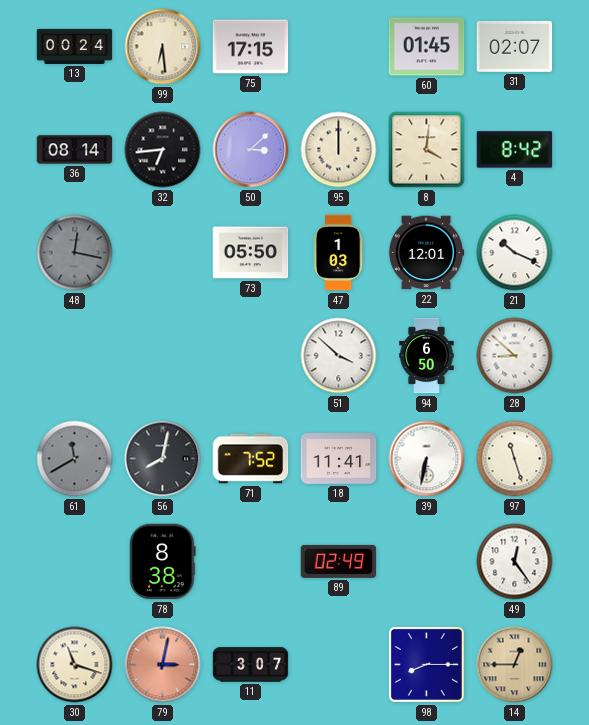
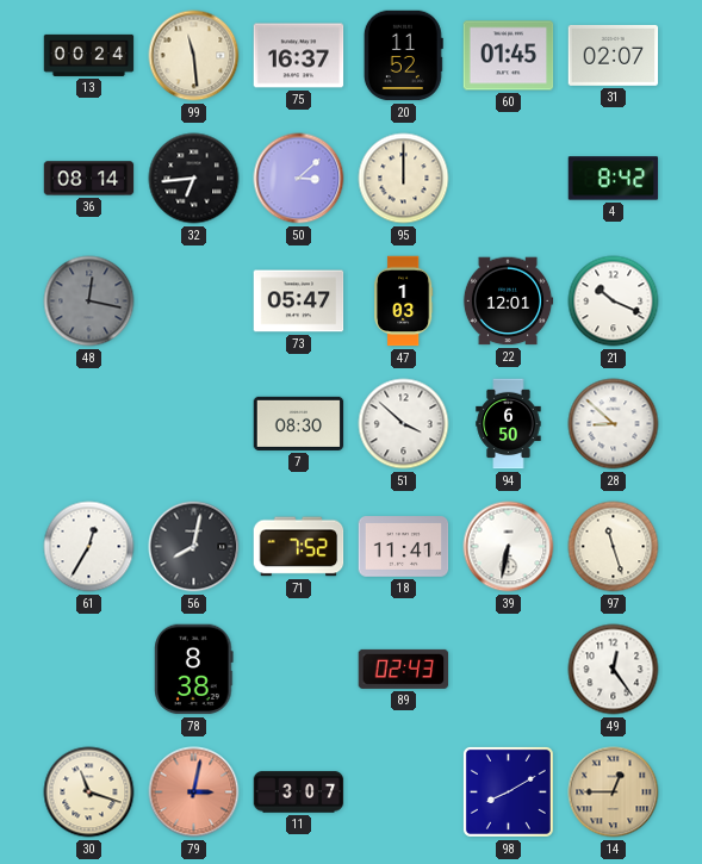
99: 6:29 -> 11:29 (194, 56)
75: 17:15 -> 16:37 (299, 56)
20: none -> 11:52 (403, 56)
8: 4:01 -> none (427, 150)
73: 05:50 -> 05:47 (299, 302)
7: none -> 08:30 (299, 423)
61: 11:40 -> 12:35 (89, 547)
61 dial: grey -> white (89, 547)
89: 02:49 -> 02:43 (404, 669)
98: 8:15 -> 8:10 (508, 791)
